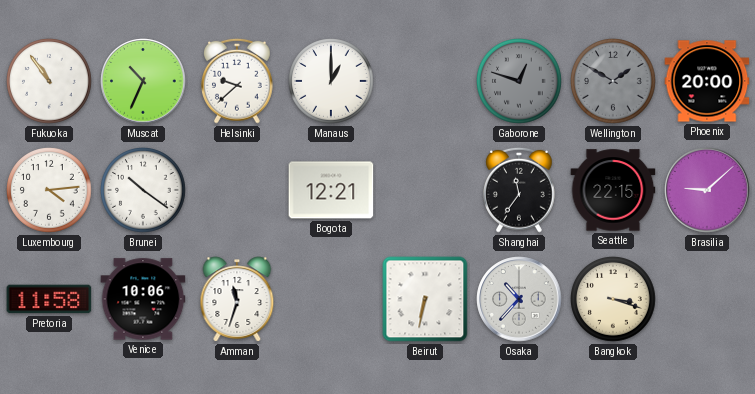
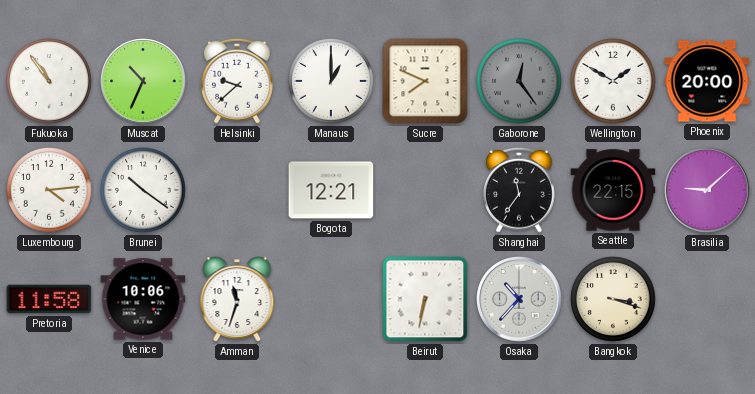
Sucre: none -> 7:49 (425, 81)
Gaborone: 12:48 -> 12:24 (520, 82)
Wellington dial: grey -> white (614, 82)
